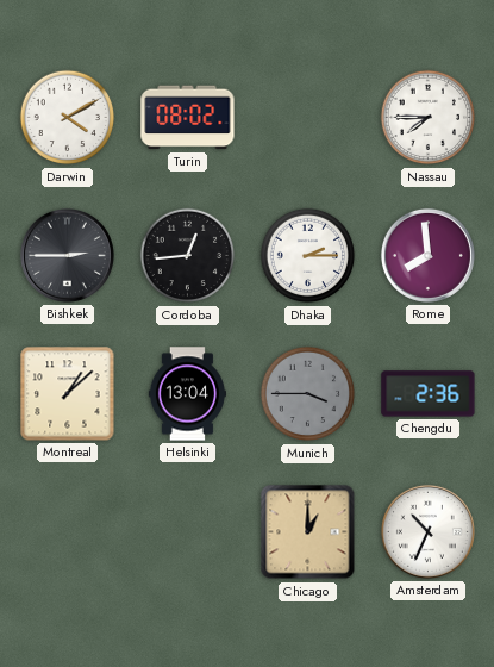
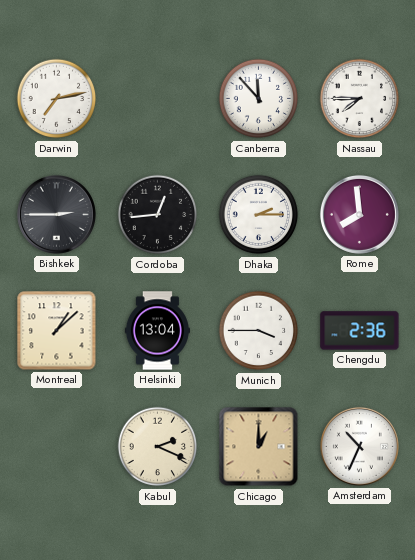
Darwin: 4:10 -> 7:13 (57, 99)
Turin: 08:02 -> none (188, 118)
Canberra: none -> 11:53 (259, 99)
Munich dial: grey -> white (259, 331)
Kabul: none -> 2:19 (158, 447)
